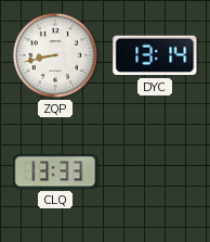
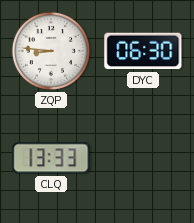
ZQP: 8:43 -> 8:46 (51, 51)
DYC: 13:14 -> 06:30 (143, 51)
